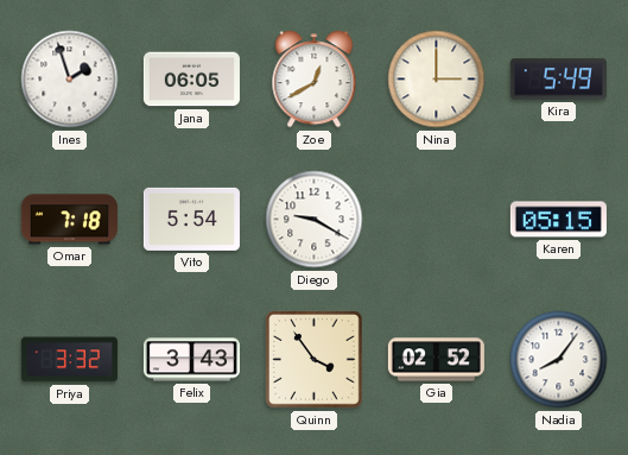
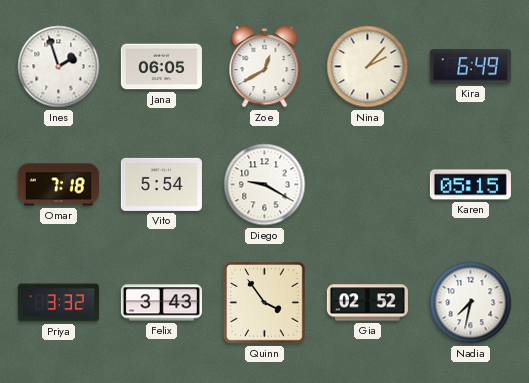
Nina: 3:00 -> 2:07 (368, 67)
Kira: 5:49 -> 6:49 (470, 67)
Nadia: 8:06 -> 7:32 (471, 303)
